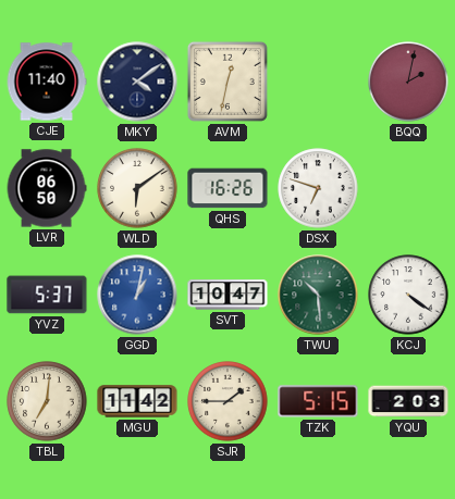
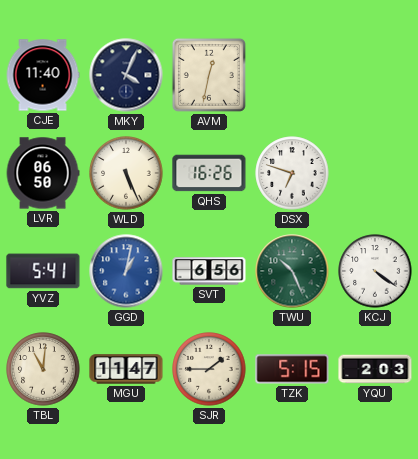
MKY: 4:09 -> 4:04 (126, 75)
BQQ: 2:02 -> none (408, 82)
WLD: 6:09 -> 5:26 (126, 173)
YVZ: 5:37 -> 5:41 (43, 271)
SVT: 10:47 -> 6:56 (209, 271)
TWU: 10:29 -> 10:26 (292, 271)
TBL: 7:01 -> 11:01 (43, 369)
MGU: 11:42 -> 11:47 (126, 369)
